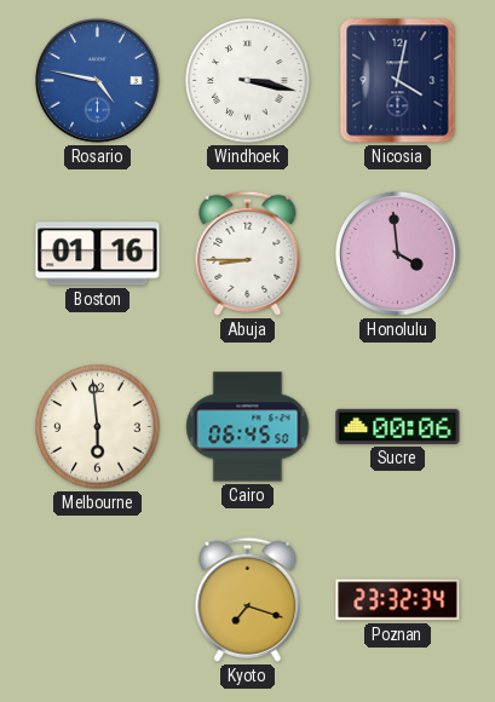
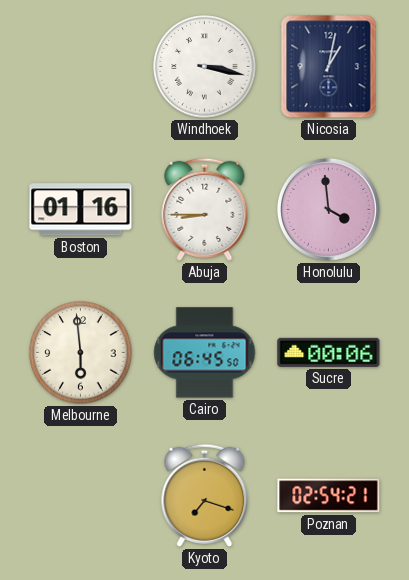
Rosario: 4:47 -> none (97, 80)
Nicosia: 4:02 -> 1:02 (329, 67)
Poznan: 23:32 -> 02:54 (329, 496)
